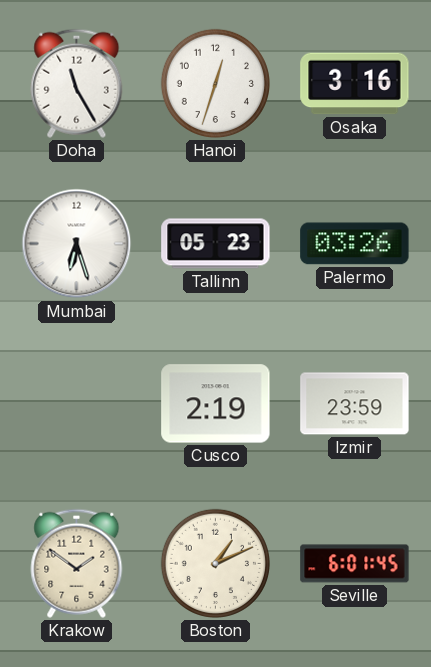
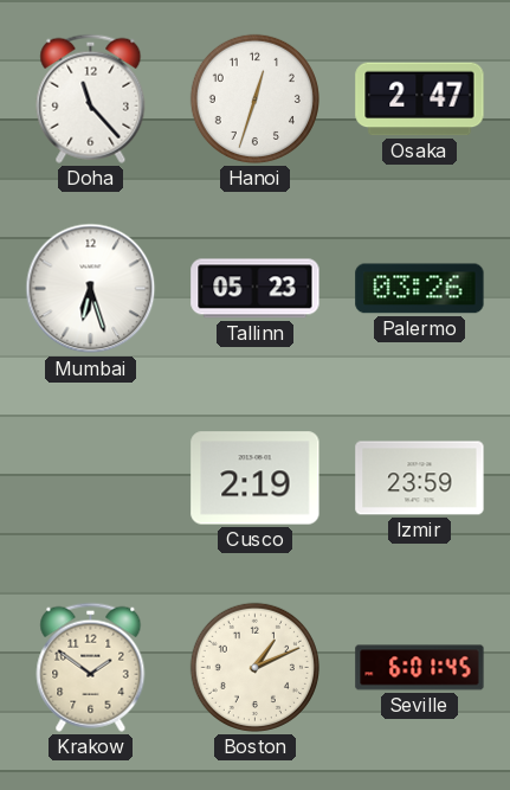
Doha: 11:25 -> 11:23 (91, 98)
Osaka: 3:16 -> 2:47 (420, 99)
